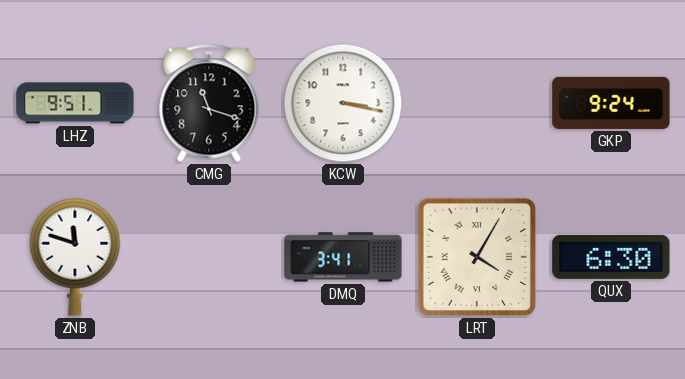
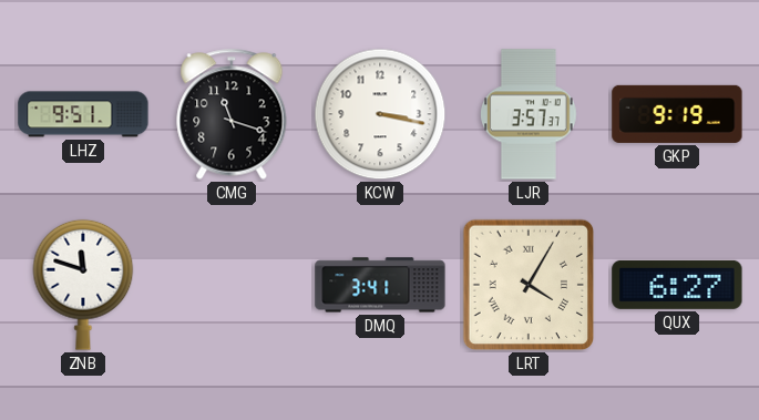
LJR: none -> 3:57 (530, 114)
GKP: 9:24 -> 9:19 (677, 114)
QUX: 6:30 -> 6:27 (677, 285)
